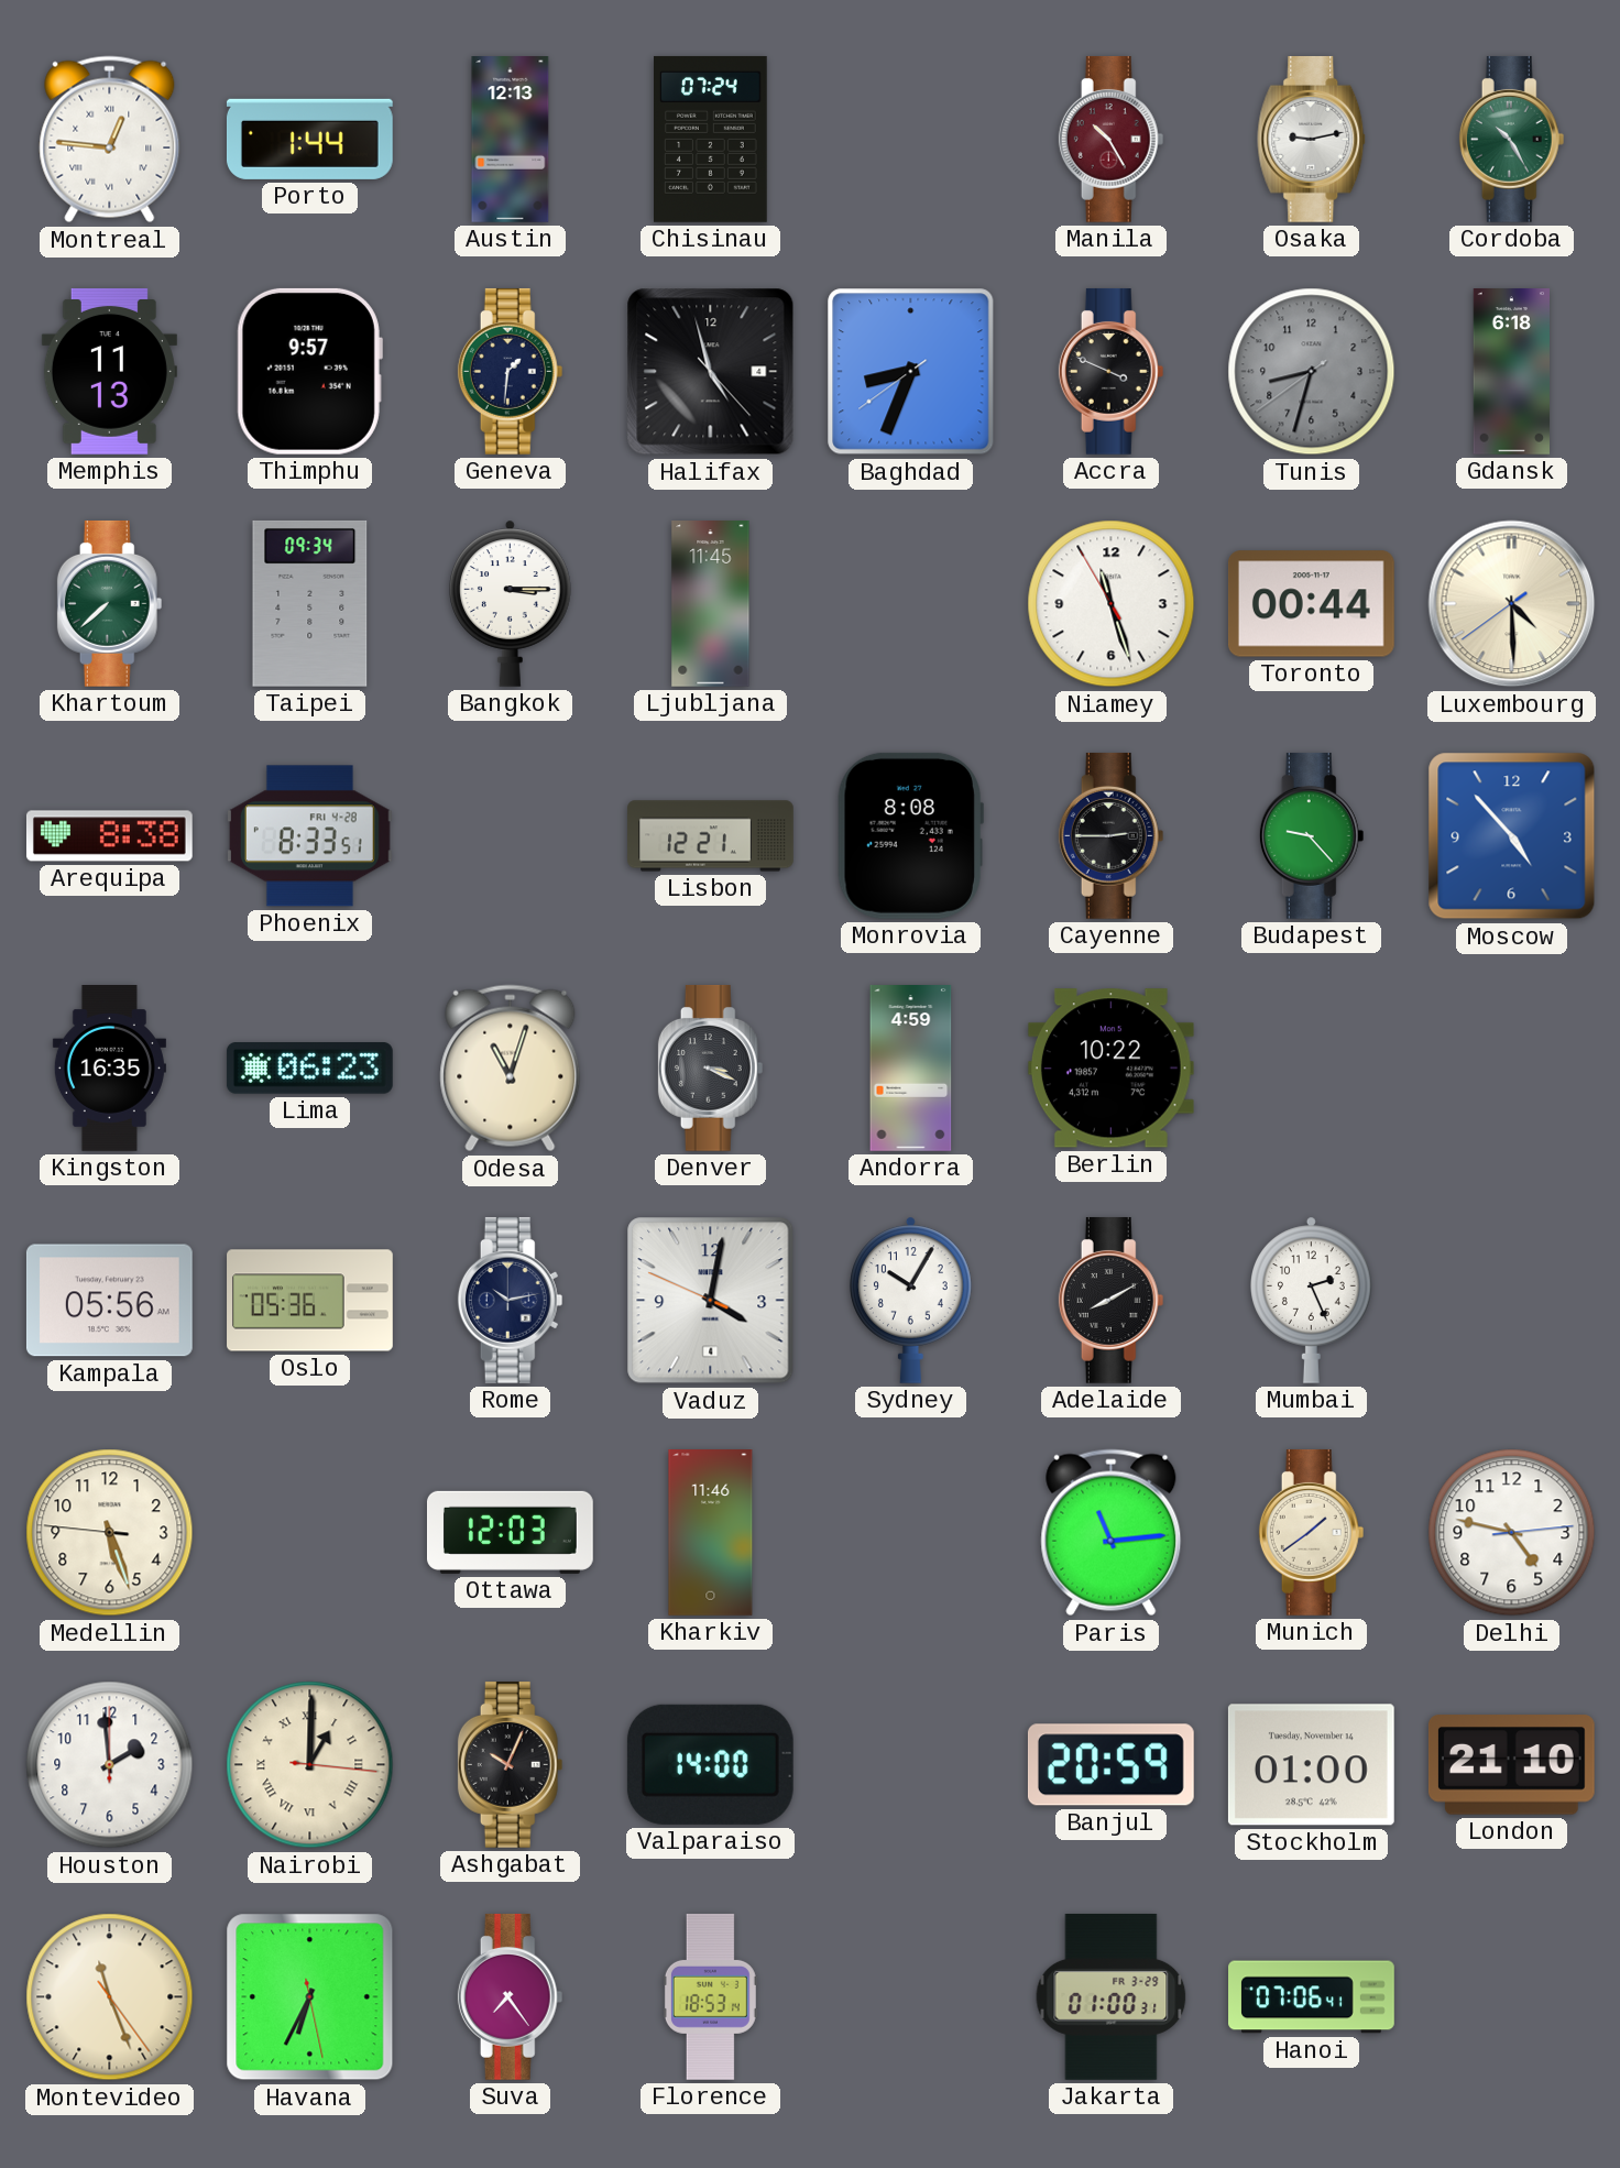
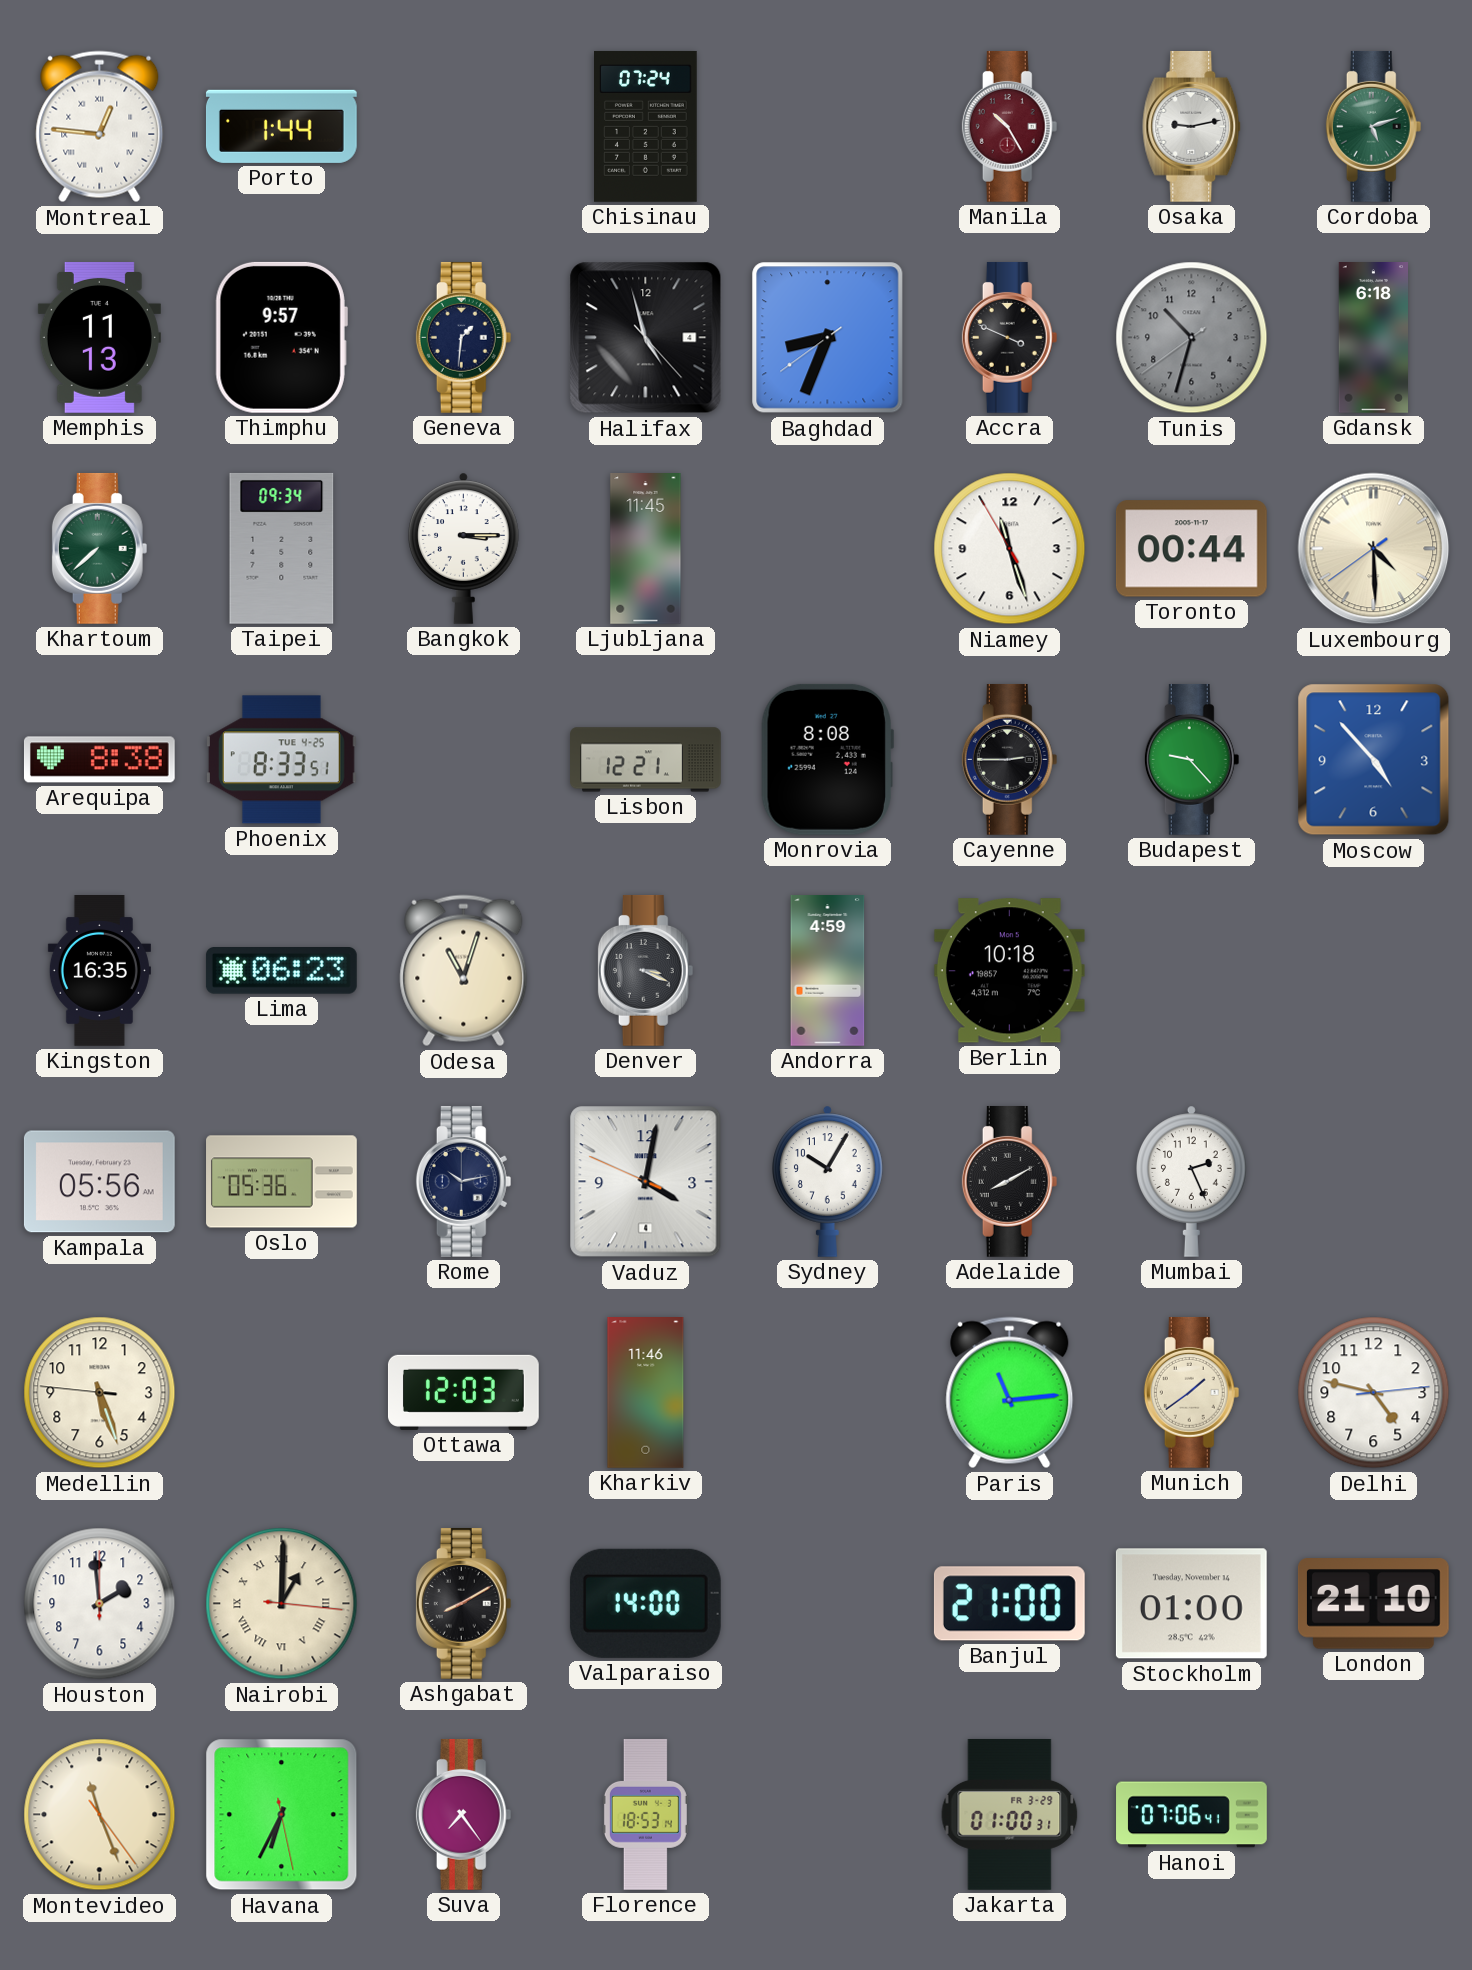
Austin: 12:13 -> none (511, 140)
Cordoba: 10:25 -> 5:12 (1374, 126)
Tunis: 8:32 -> 10:32 (1192, 338)
Phoenix date: FRI 4-28 -> TUE 4-25 (281, 760)
Berlin: 10:22 -> 10:18 (1009, 971)
Ashgabat: 10:04 -> 8:10 (464, 1603)
Banjul: 20:59 -> 21:00 (1009, 1604)
